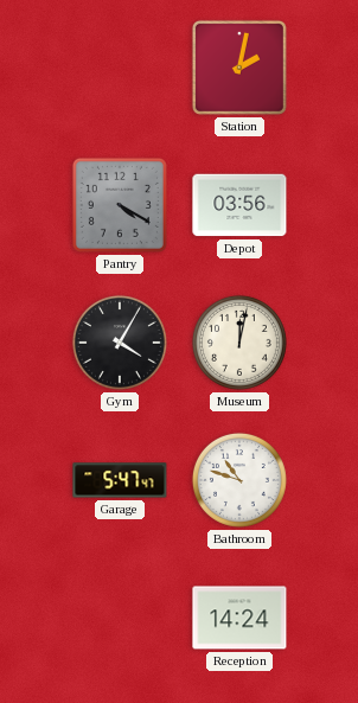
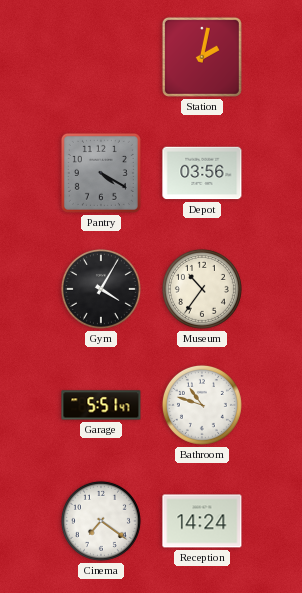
Museum: 12:02 -> 10:36 (202, 289)
Garage: 5:47 -> 5:51 (101, 405)
Cinema: none -> 7:21 (101, 521)
